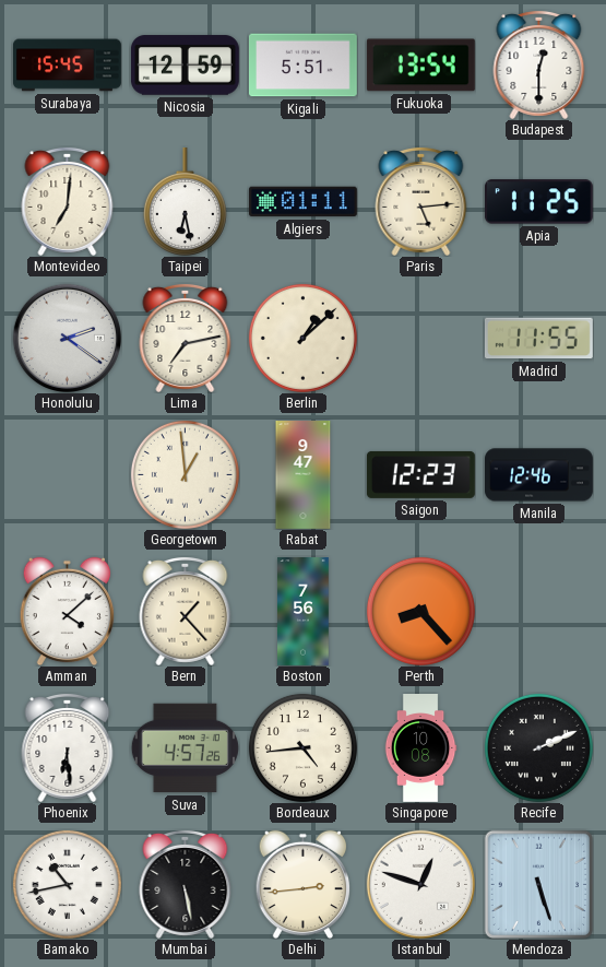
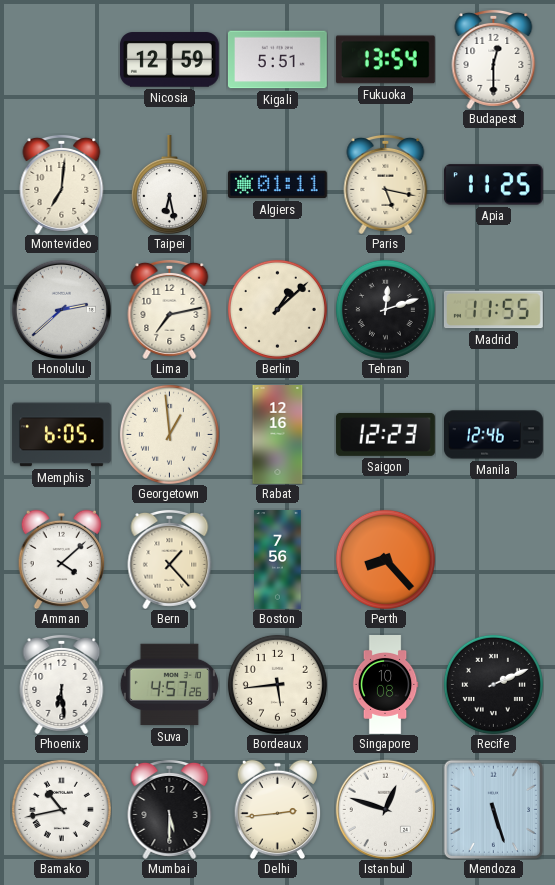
Surabaya: 15:45 -> none (68, 66)
Paris: 5:14 -> 5:17 (386, 184)
Honolulu: 2:21 -> 2:38 (61, 309)
Tehran: none -> 12:12 (385, 309)
Memphis: none -> 6:05 (61, 435)
Rabat: 9:47 -> 12:16 (278, 435)
Bordeaux: 4:44 -> 5:44 (277, 684)
Mumbai: 5:28 -> 5:30 (170, 809)
